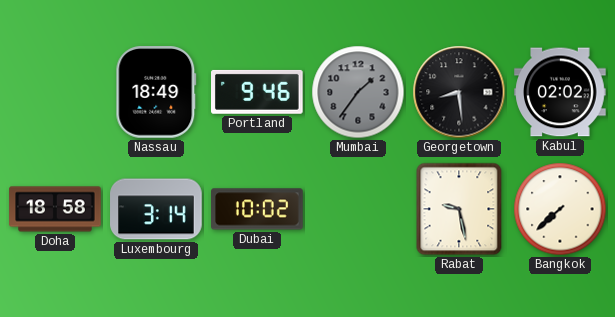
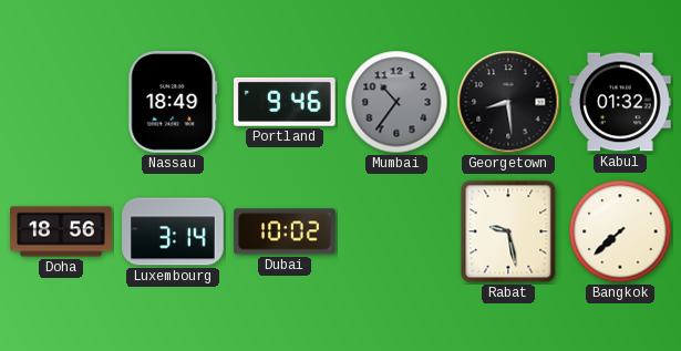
Mumbai: 1:36 -> 10:36 (396, 102)
Kabul: 02:02 -> 01:32 (620, 102)
Doha: 18:58 -> 18:56 (61, 231)
